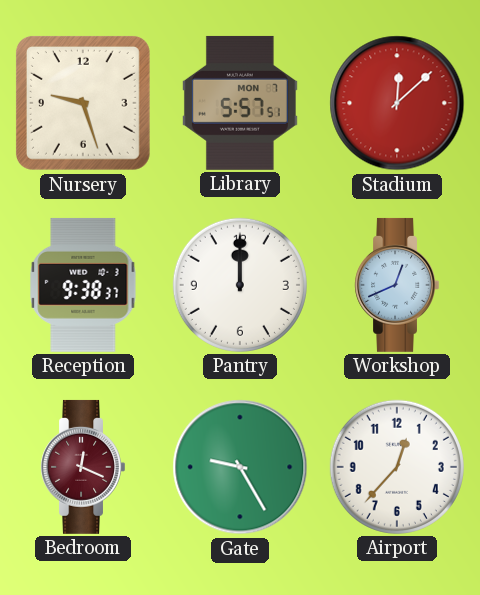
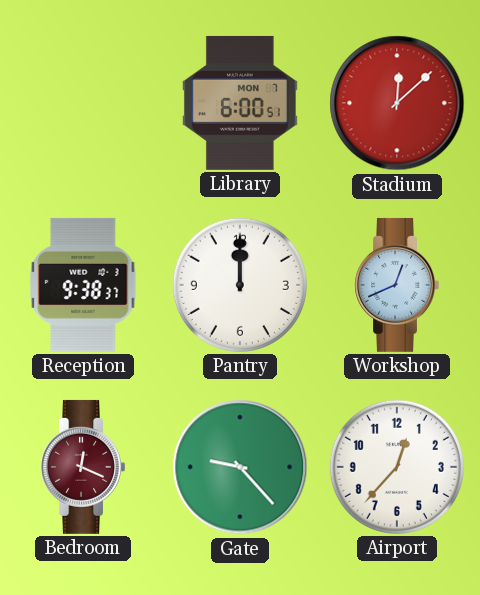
Nursery: 9:27 -> none (83, 103)
Library: 5:57 -> 6:00 (240, 103)
Gate: 9:25 -> 9:23 (240, 467)
